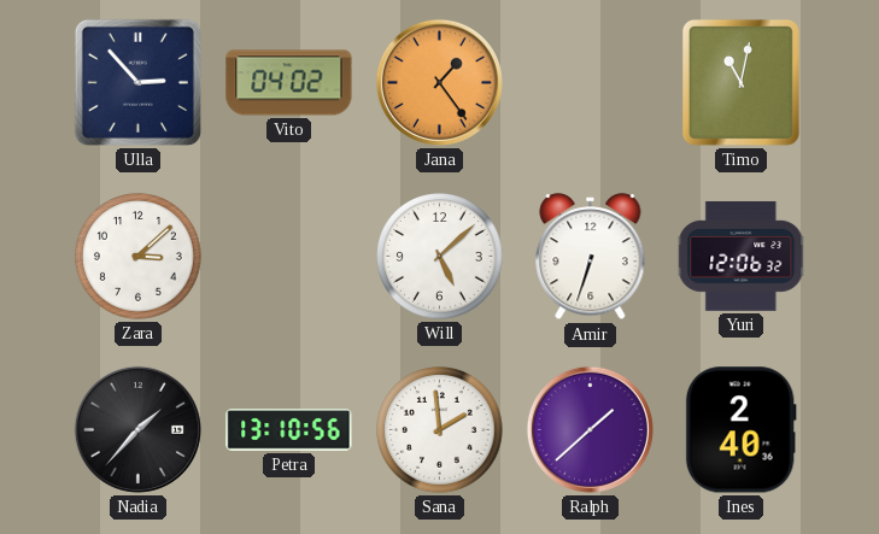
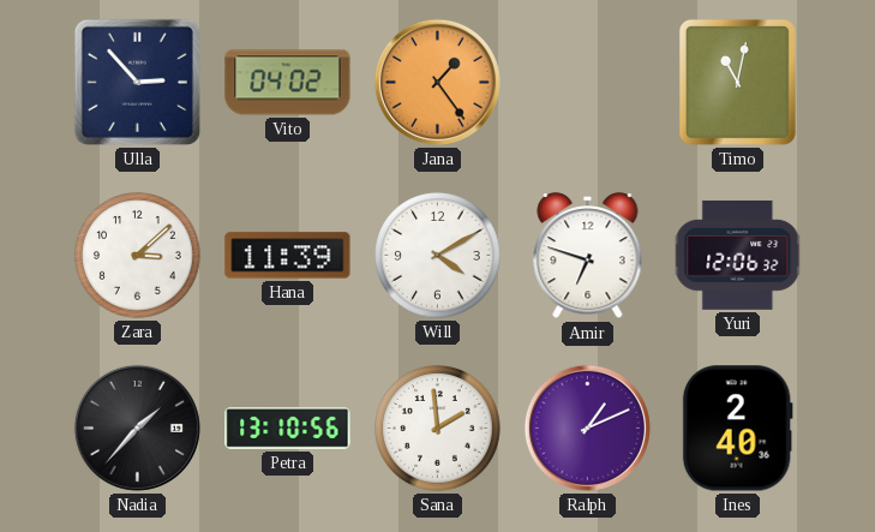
Hana: none -> 11:39 (288, 256)
Will: 5:08 -> 4:10 (438, 256)
Amir: 6:33 -> 6:48 (588, 256)
Ralph: 1:38 -> 1:11 (587, 428)
